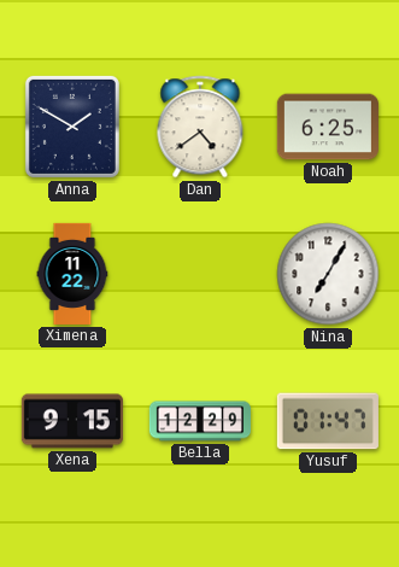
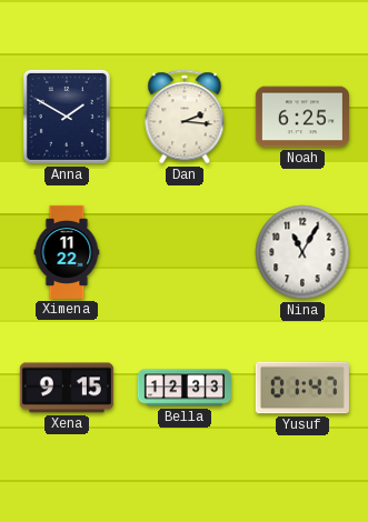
Dan: 4:39 -> 2:16 (185, 117)
Nina: 7:05 -> 11:05 (302, 252)
Bella: 12:29 -> 12:33 (185, 388)
